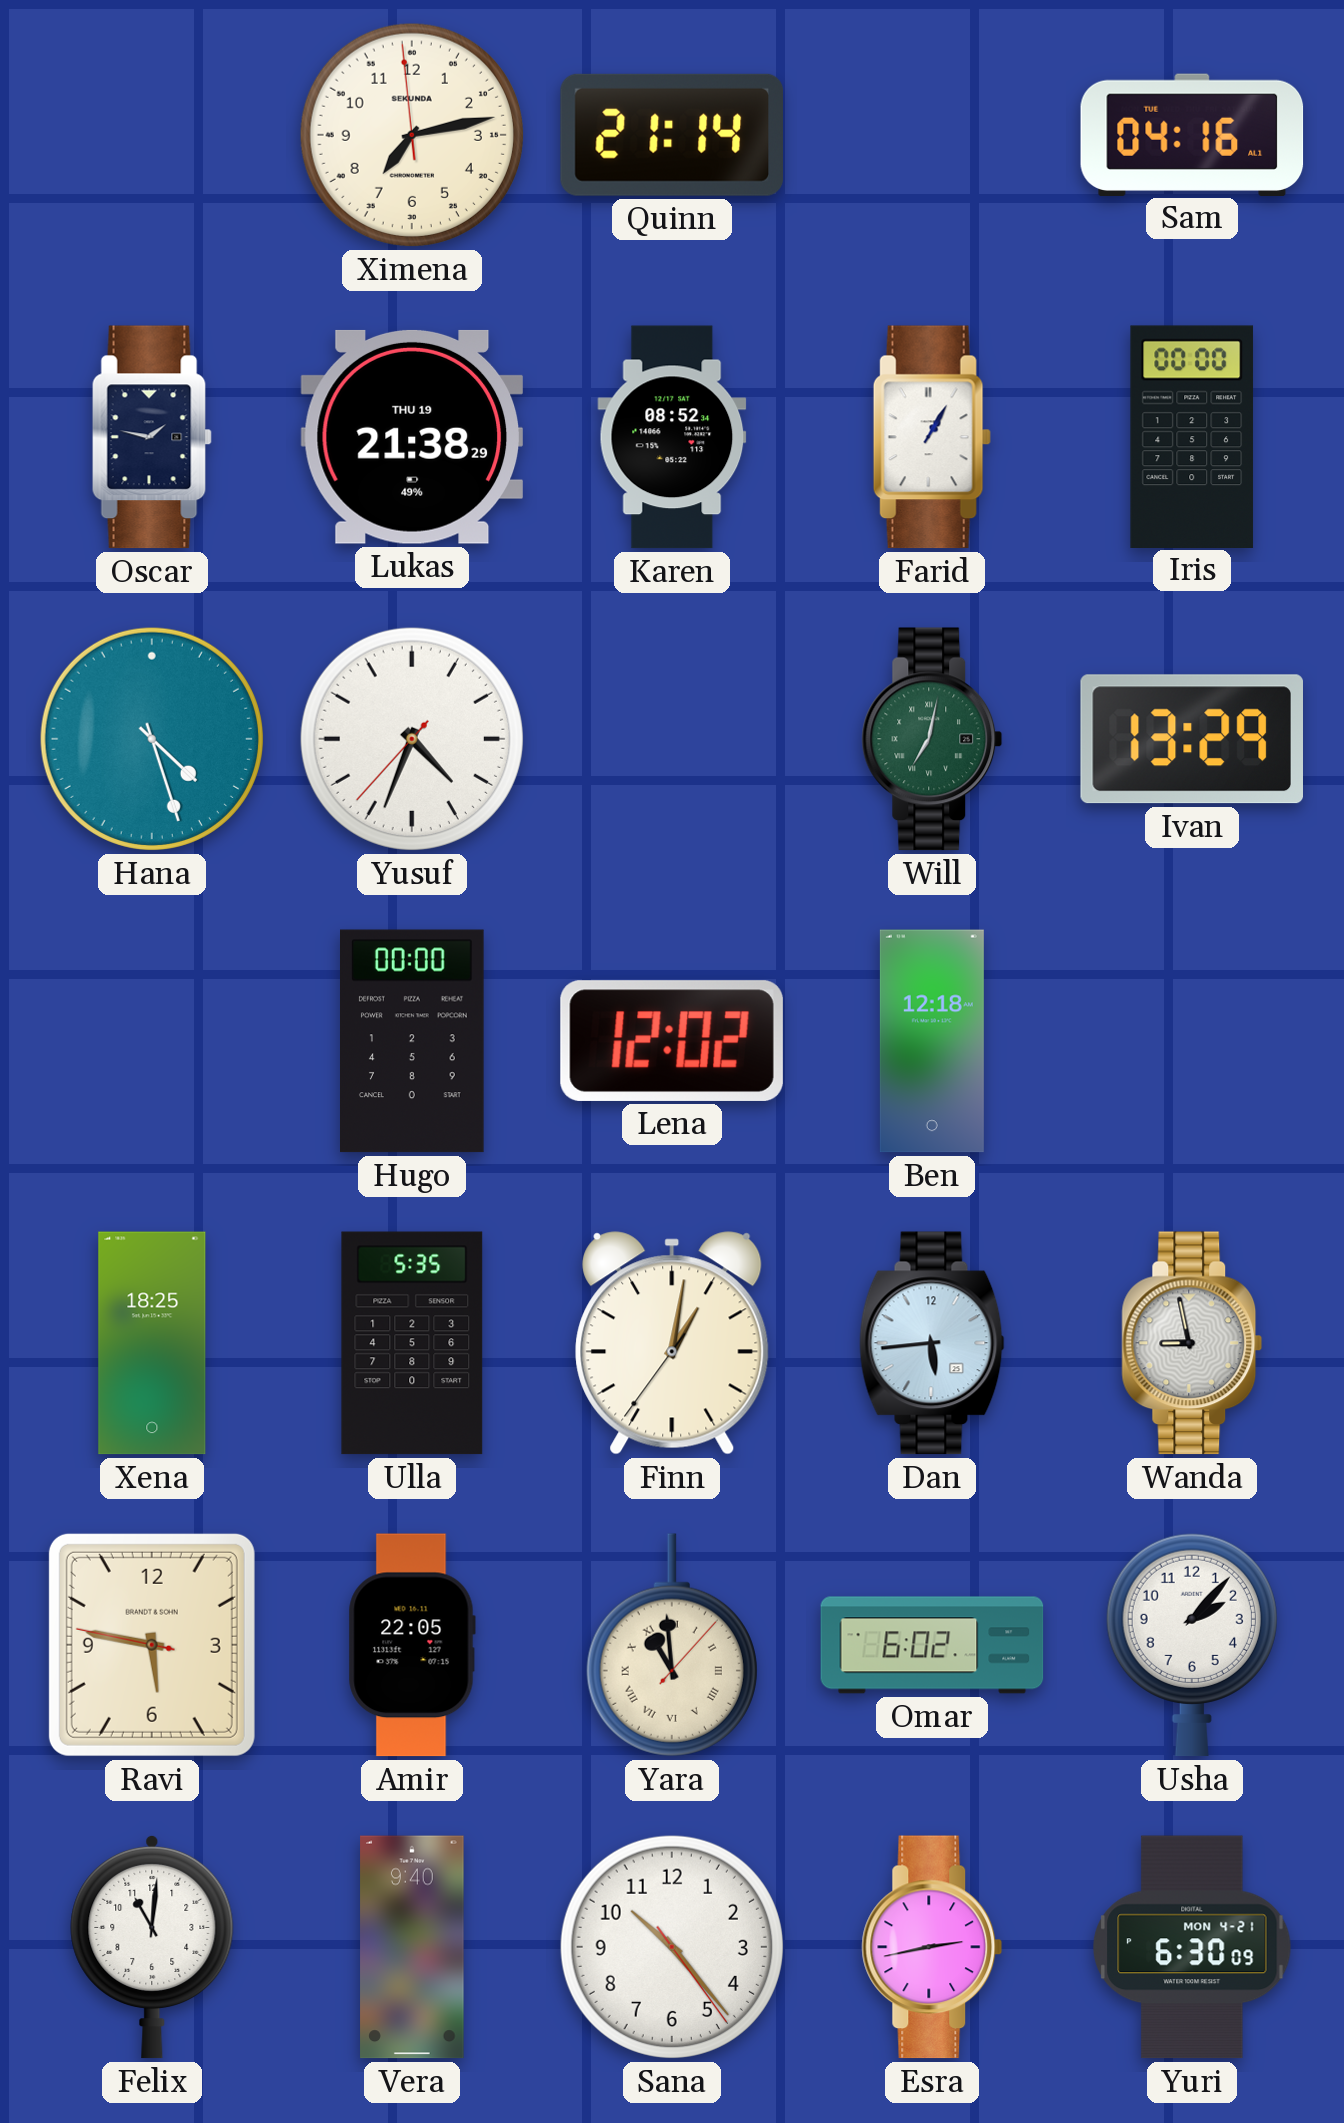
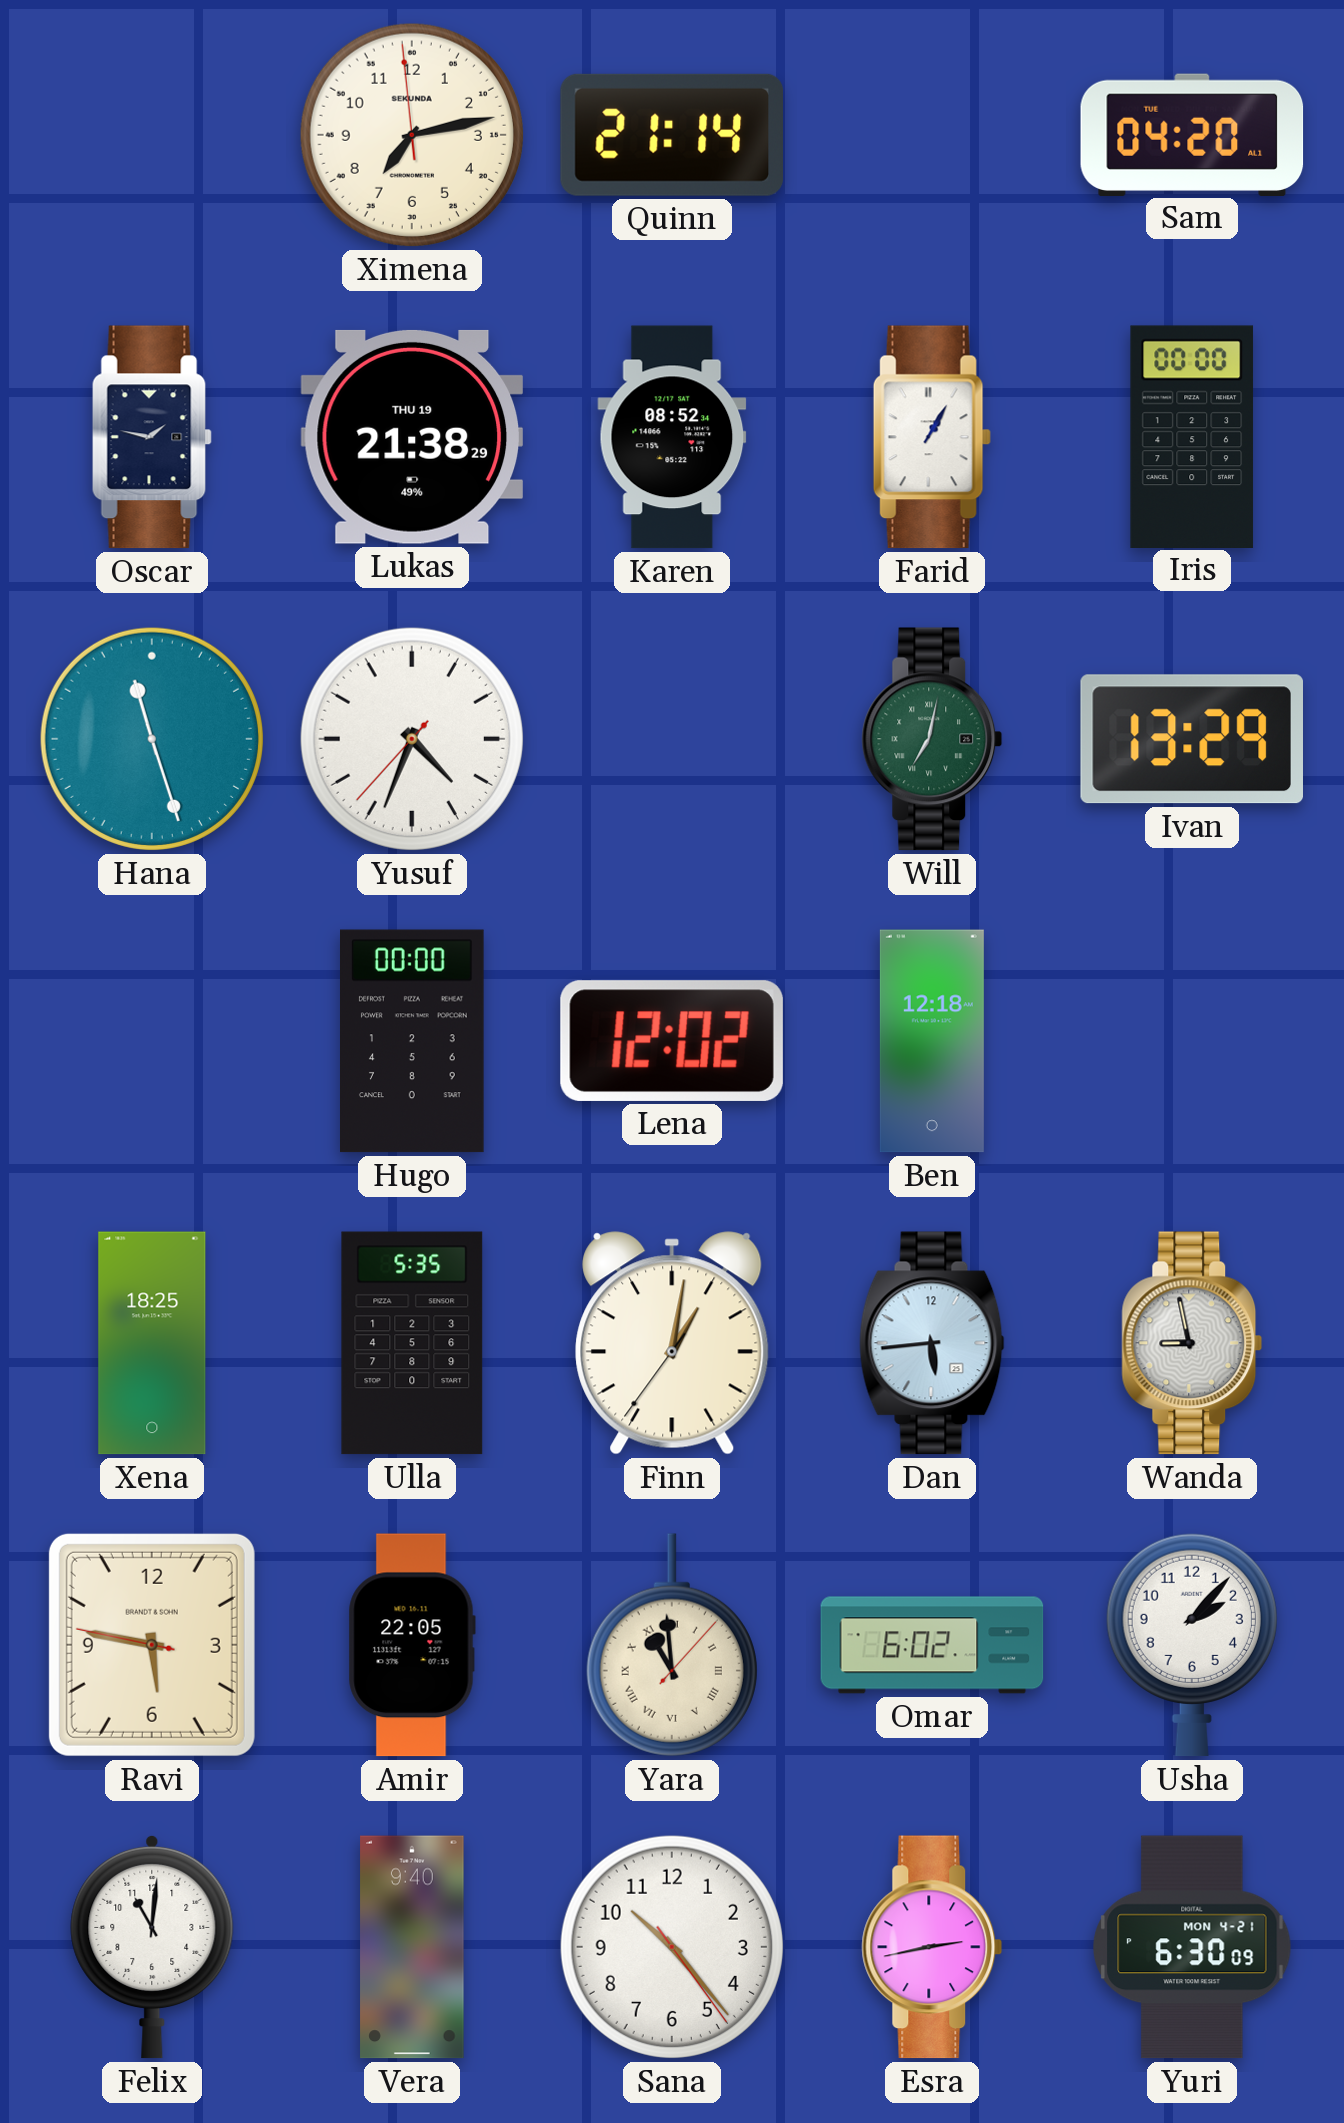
Sam: 04:16 -> 04:20 (1192, 134)
Hana: 4:27 -> 11:27 (152, 739)
